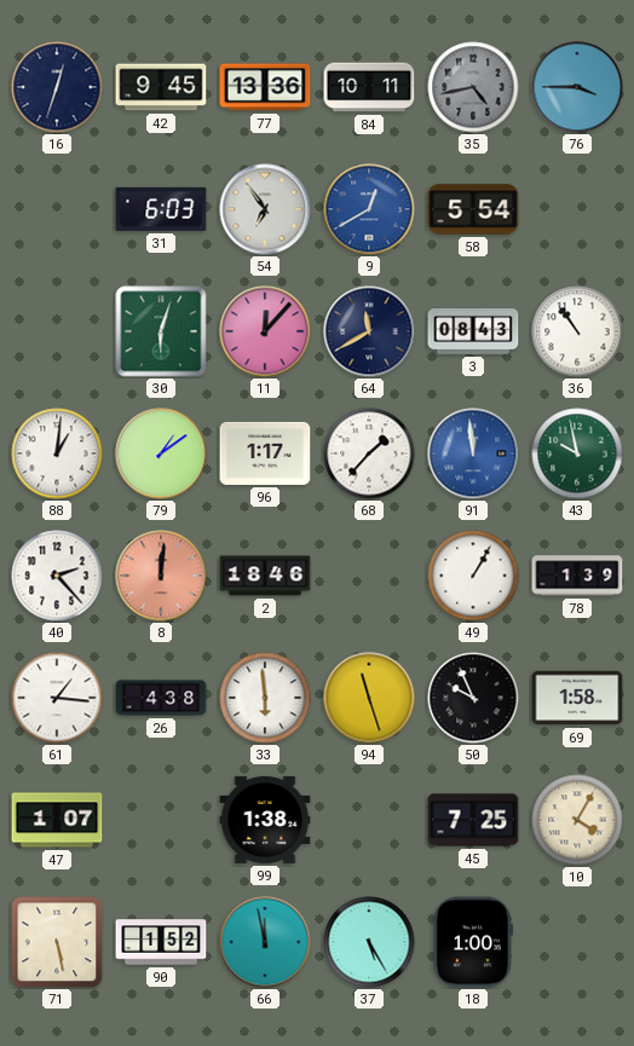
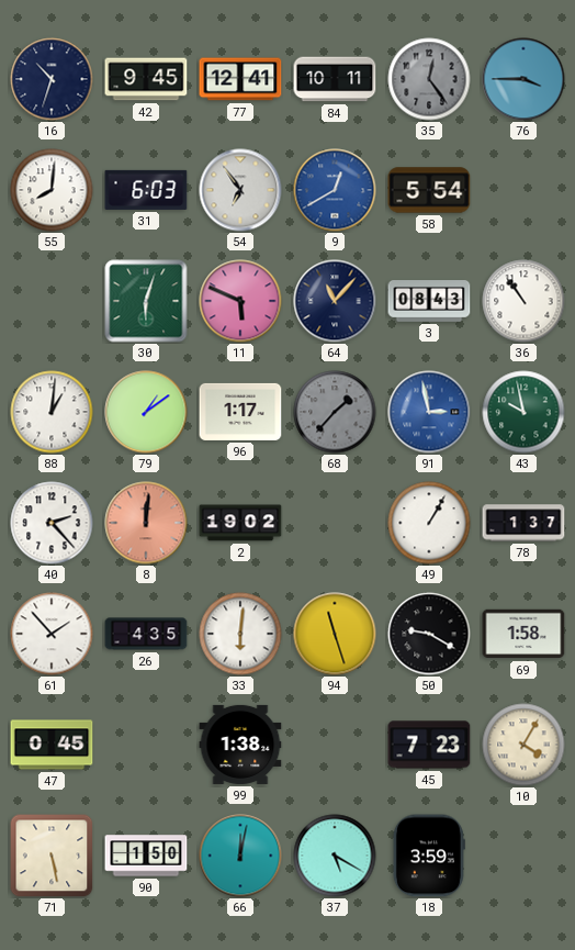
16: 12:33 -> 10:33 (52, 79)
77: 13:36 -> 12:41 (240, 79)
35: 4:43 -> 12:24 (429, 79)
55: none -> 8:01 (52, 190)
11: 12:07 -> 5:49 (240, 301)
64: 11:40 -> 11:07 (335, 301)
68 dial: white -> grey (335, 412)
91: 11:59 -> 2:58 (429, 412)
2: 18:46 -> 19:02 (240, 523)
78: 1:39 -> 1:37 (523, 523)
61: 1:16 -> 1:53 (52, 634)
26: 4:38 -> 4:35 (146, 634)
33: 5:59 -> 6:01 (240, 634)
50: 9:56 -> 9:20 (429, 634)
47: 1:07 -> 0:45 (52, 745)
45: 7:25 -> 7:23 (429, 745)
90: 1:52 -> 1:50 (146, 856)
66: 11:58 -> 12:02 (240, 856)
37: 5:25 -> 5:20 (335, 856)
18: 1:00 -> 3:59 (429, 856)
